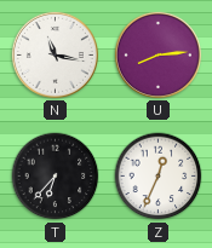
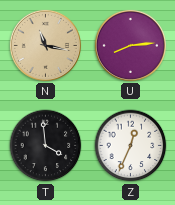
N dial: white -> champagne (45, 45)
T: 6:37 -> 3:59 (46, 146)
